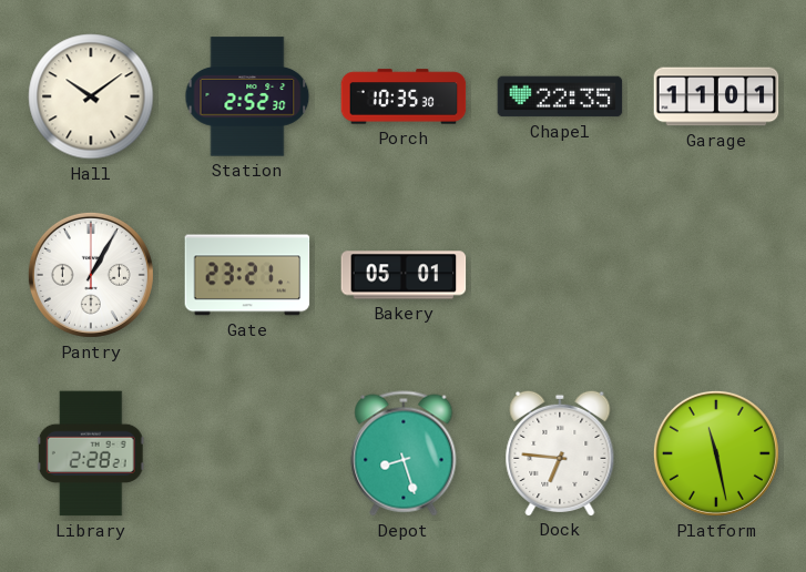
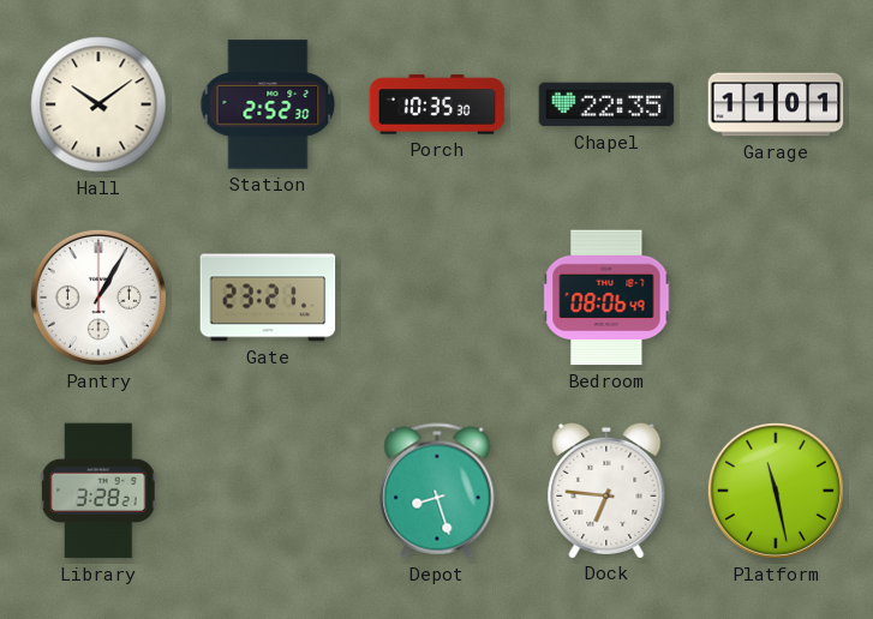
Bakery: 05:01 -> none (404, 275)
Bedroom: none -> 08:06 (606, 298)
Library: 2:28 -> 3:28 (98, 491)
